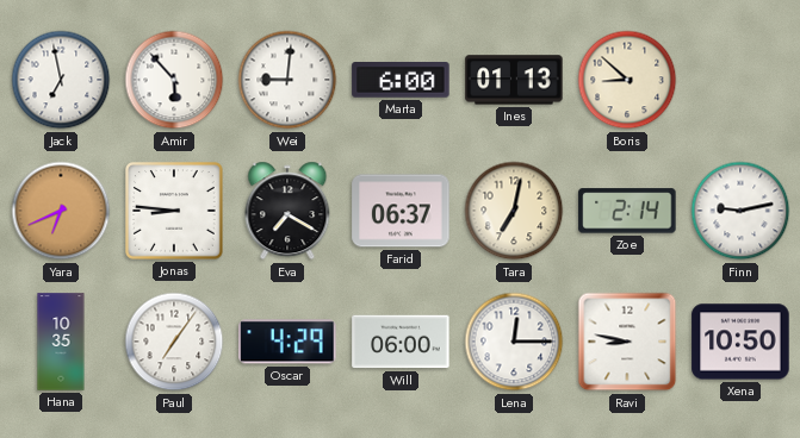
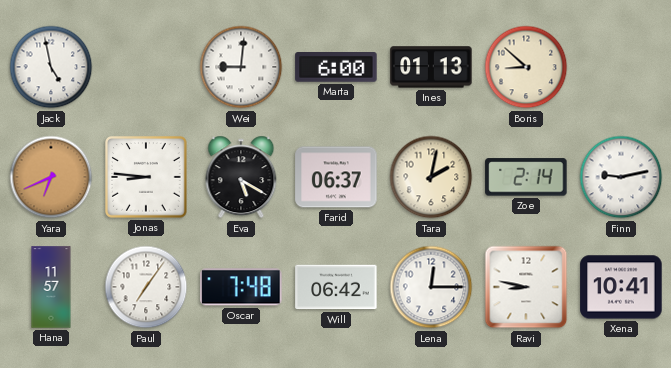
Jack: 6:58 -> 4:58 (51, 67)
Amir: 5:53 -> none (174, 80)
Eva: 7:20 -> 5:20 (241, 177)
Tara: 7:02 -> 2:02 (431, 177)
Hana: 10:35 -> 11:57 (51, 287)
Oscar: 4:29 -> 7:48 (241, 287)
Will: 06:00 -> 06:42 (336, 287)
Xena: 10:50 -> 10:41 (621, 287)
